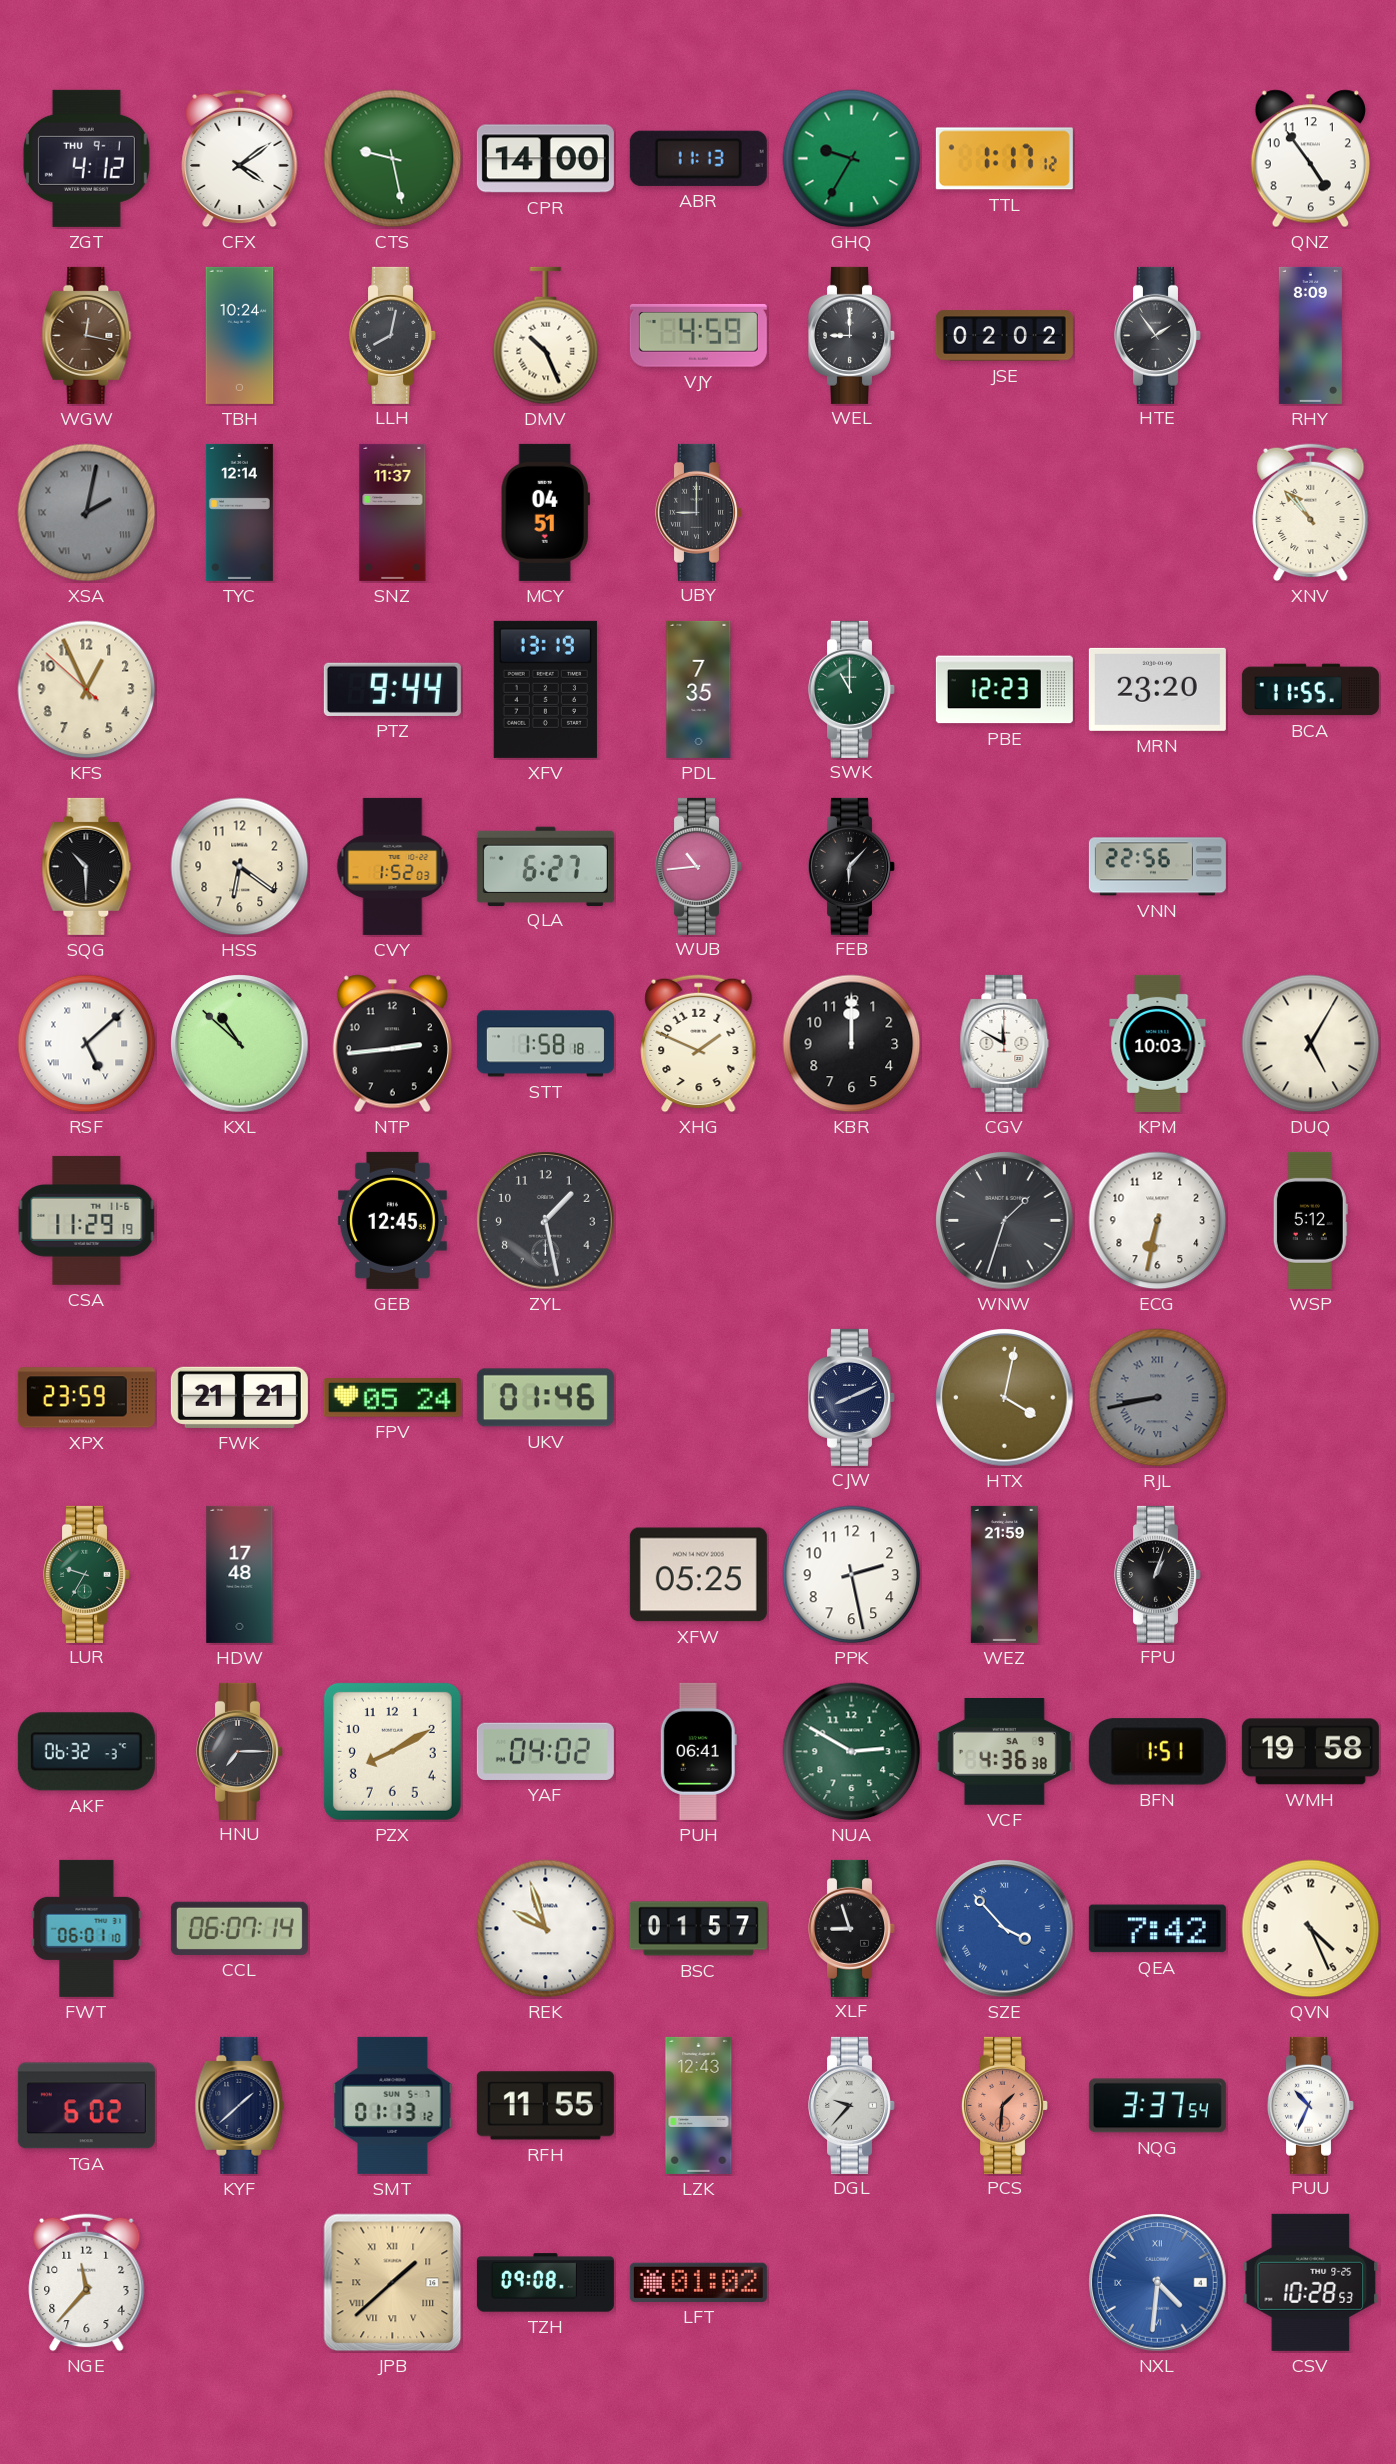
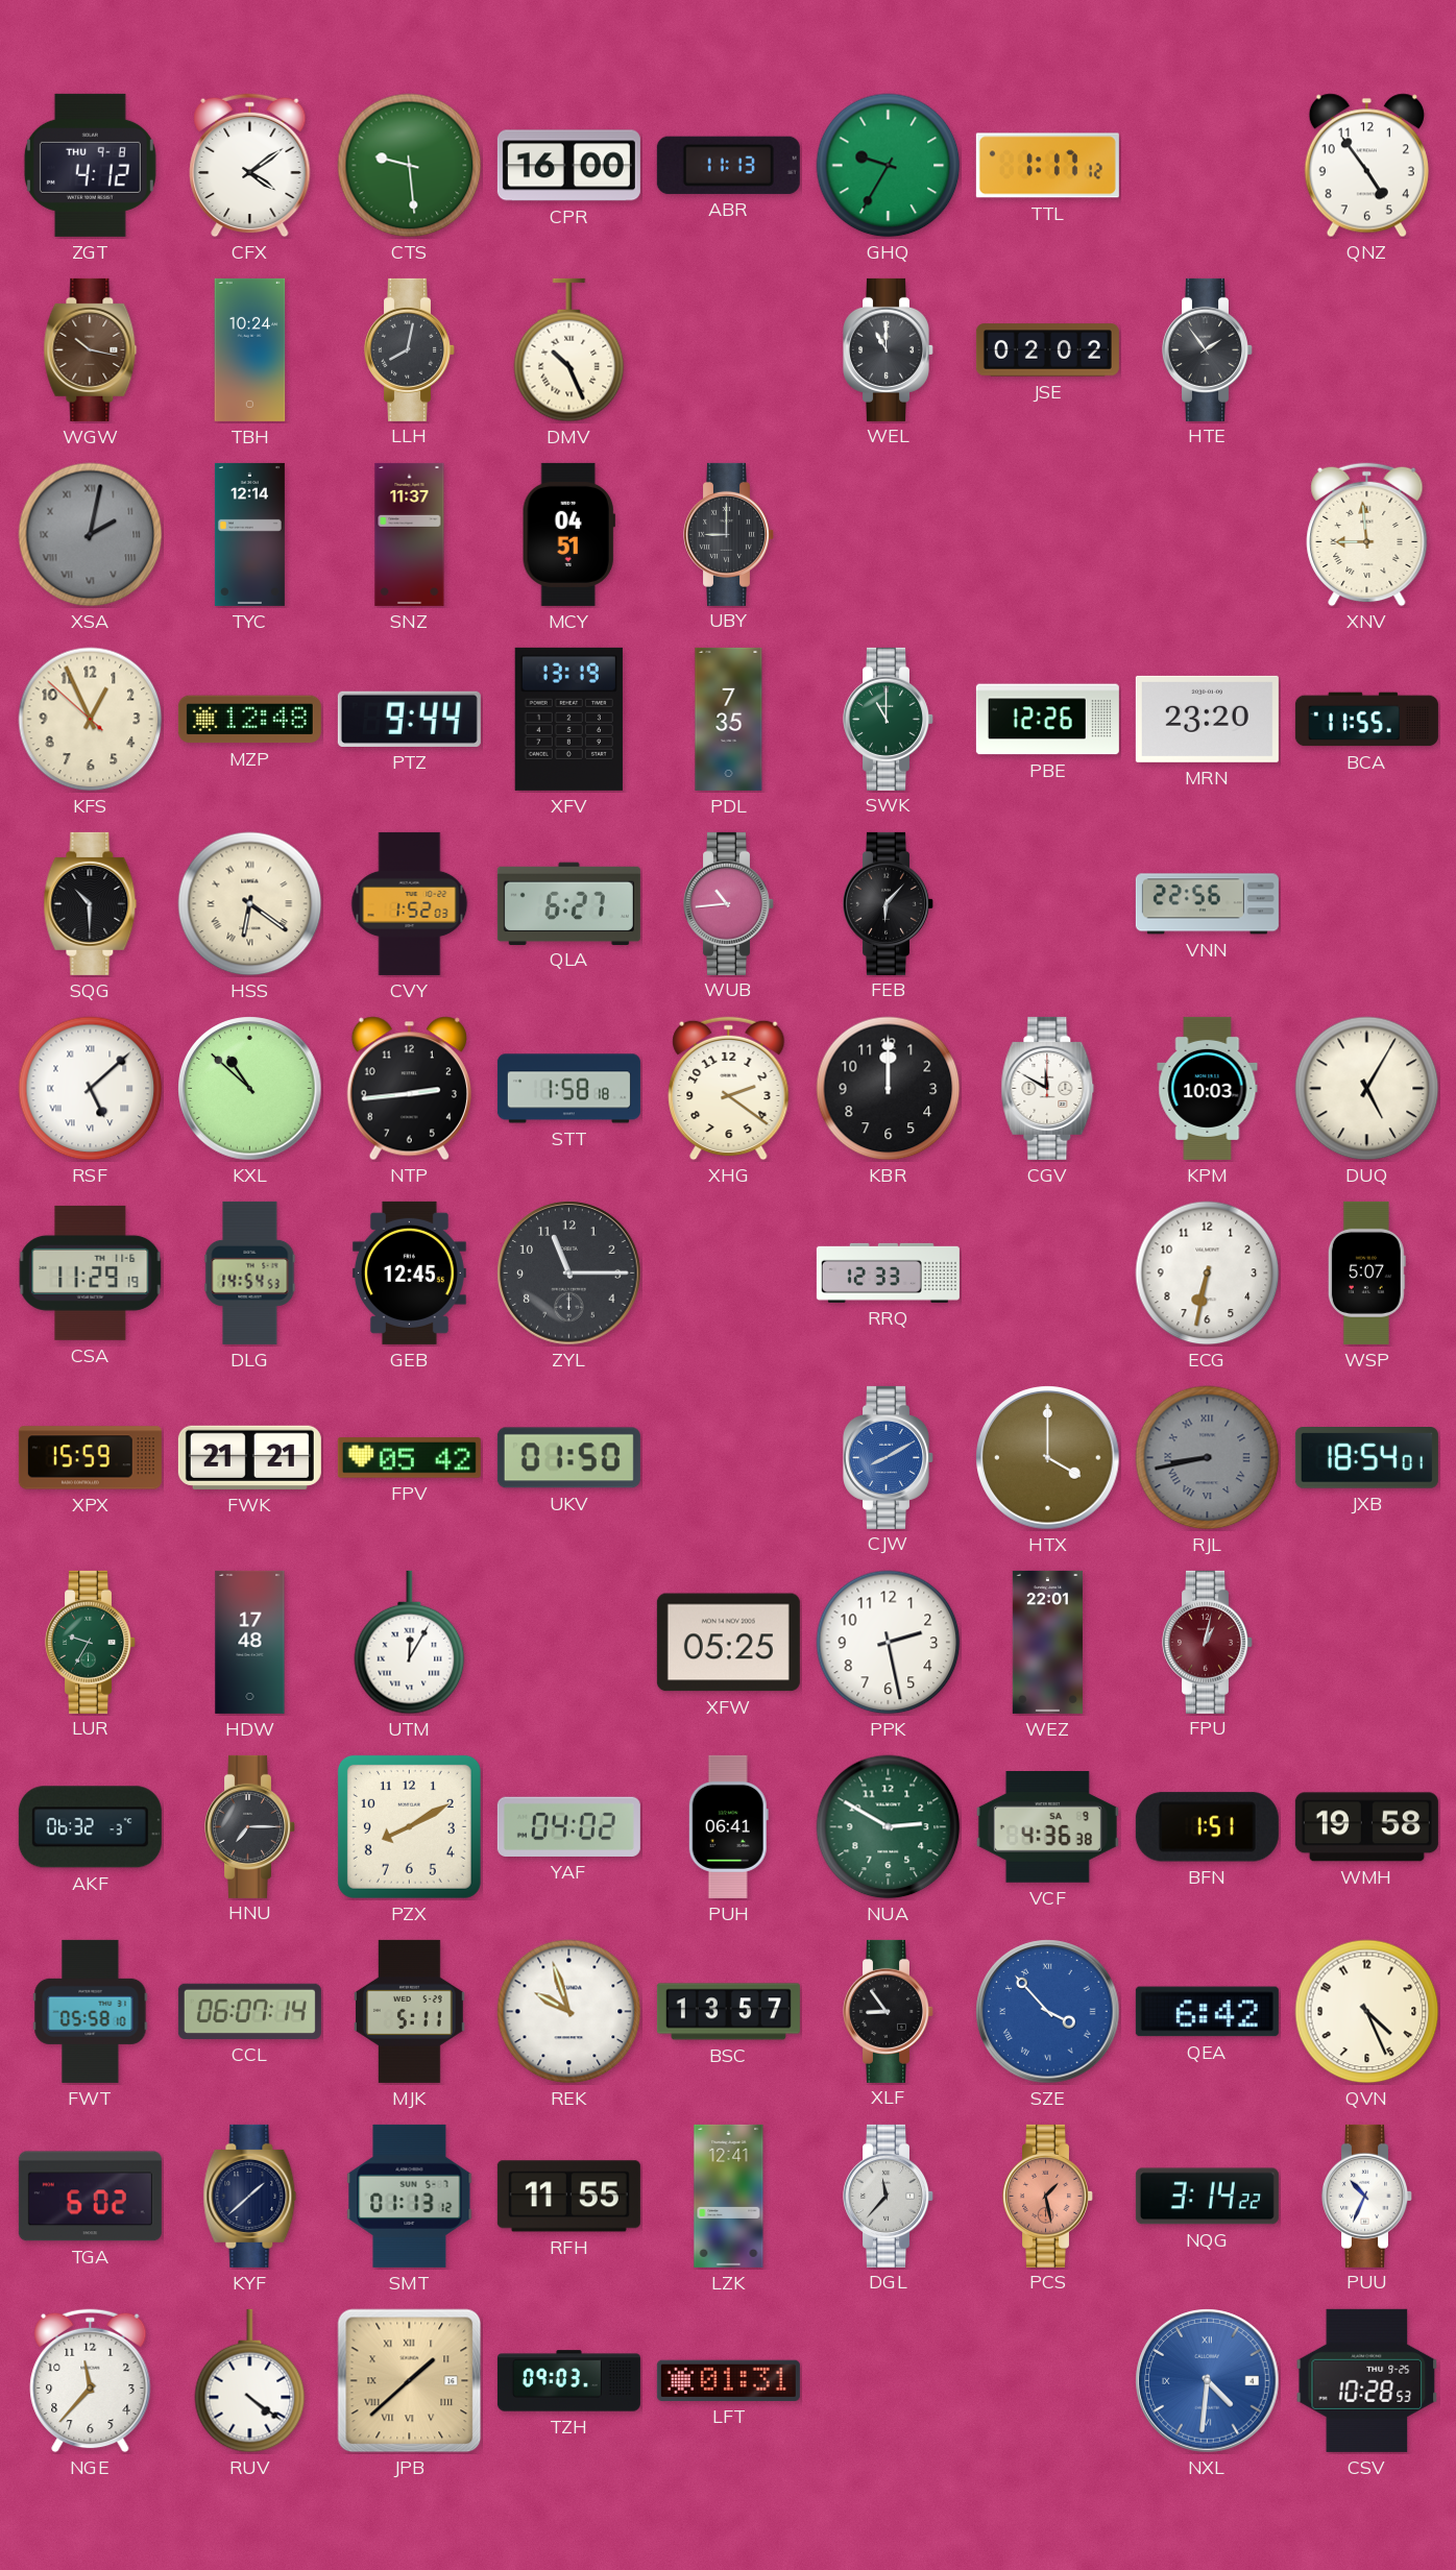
ZGT date: THU 9-1 -> THU 9-8 (90, 165)
CTS: 9:28 -> 9:29 (410, 166)
CPR: 14:00 -> 16:00 (568, 166)
WGW: 12:17 -> 10:17 (91, 349)
VJY: 4:59 -> none (698, 335)
WEL: 9:00 -> 11:00 (889, 349)
RHY: 8:09 -> none (1310, 335)
XNV: 10:53 -> 8:59 (1367, 535)
MZP: none -> 12:48 (249, 720)
PBE: 12:23 -> 12:26 (1047, 720)
HSS numerals: Arabic -> Roman (250, 904)
XHG: 1:49 -> 2:21 (729, 1089)
DLG: none -> 14:54 (250, 1272)
ZYL: 1:28 -> 11:15 (569, 1274)
RRQ: none -> 12:33 (888, 1272)
WNW: 1:33 -> none (1005, 1221)
WSP: 5:12 -> 5:07 (1366, 1272)
XPX: 23:59 -> 15:59 (90, 1458)
FPV: 05:24 -> 05:42 (409, 1458)
UKV: 01:46 -> 01:50 (568, 1458)
CJW: 8:11 -> 8:10 (889, 1457)
CJW dial: navy -> blue (889, 1457)
HTX: 4:02 -> 4:00 (1048, 1458)
JXB: none -> 18:54 (1366, 1458)
UTM: none -> 12:05 (410, 1643)
WEZ: 21:59 -> 22:01 (1047, 1642)
FPU: 1:03 -> 1:02 (1208, 1642)
FPU dial: black -> burgundy (1208, 1642)
FWT: 06:01 -> 05:58 (91, 2011)
MJK: none -> 5:11 (410, 2011)
BSC: 01:57 -> 13:57 (728, 2012)
XLF: 8:57 -> 8:54 (889, 2011)
QEA: 7:42 -> 6:42 (1207, 2012)
LZK: 12:43 -> 12:41 (729, 2196)
DGL: 9:37 -> 11:37 (889, 2196)
PCS: 1:31 -> 1:28 (1048, 2196)
NQG: 3:37 -> 3:14 (1207, 2197)
RUV: none -> 4:21 (250, 2381)
TZH: 09:08 -> 09:03 (568, 2381)
LFT: 01:02 -> 01:31 (728, 2380)
